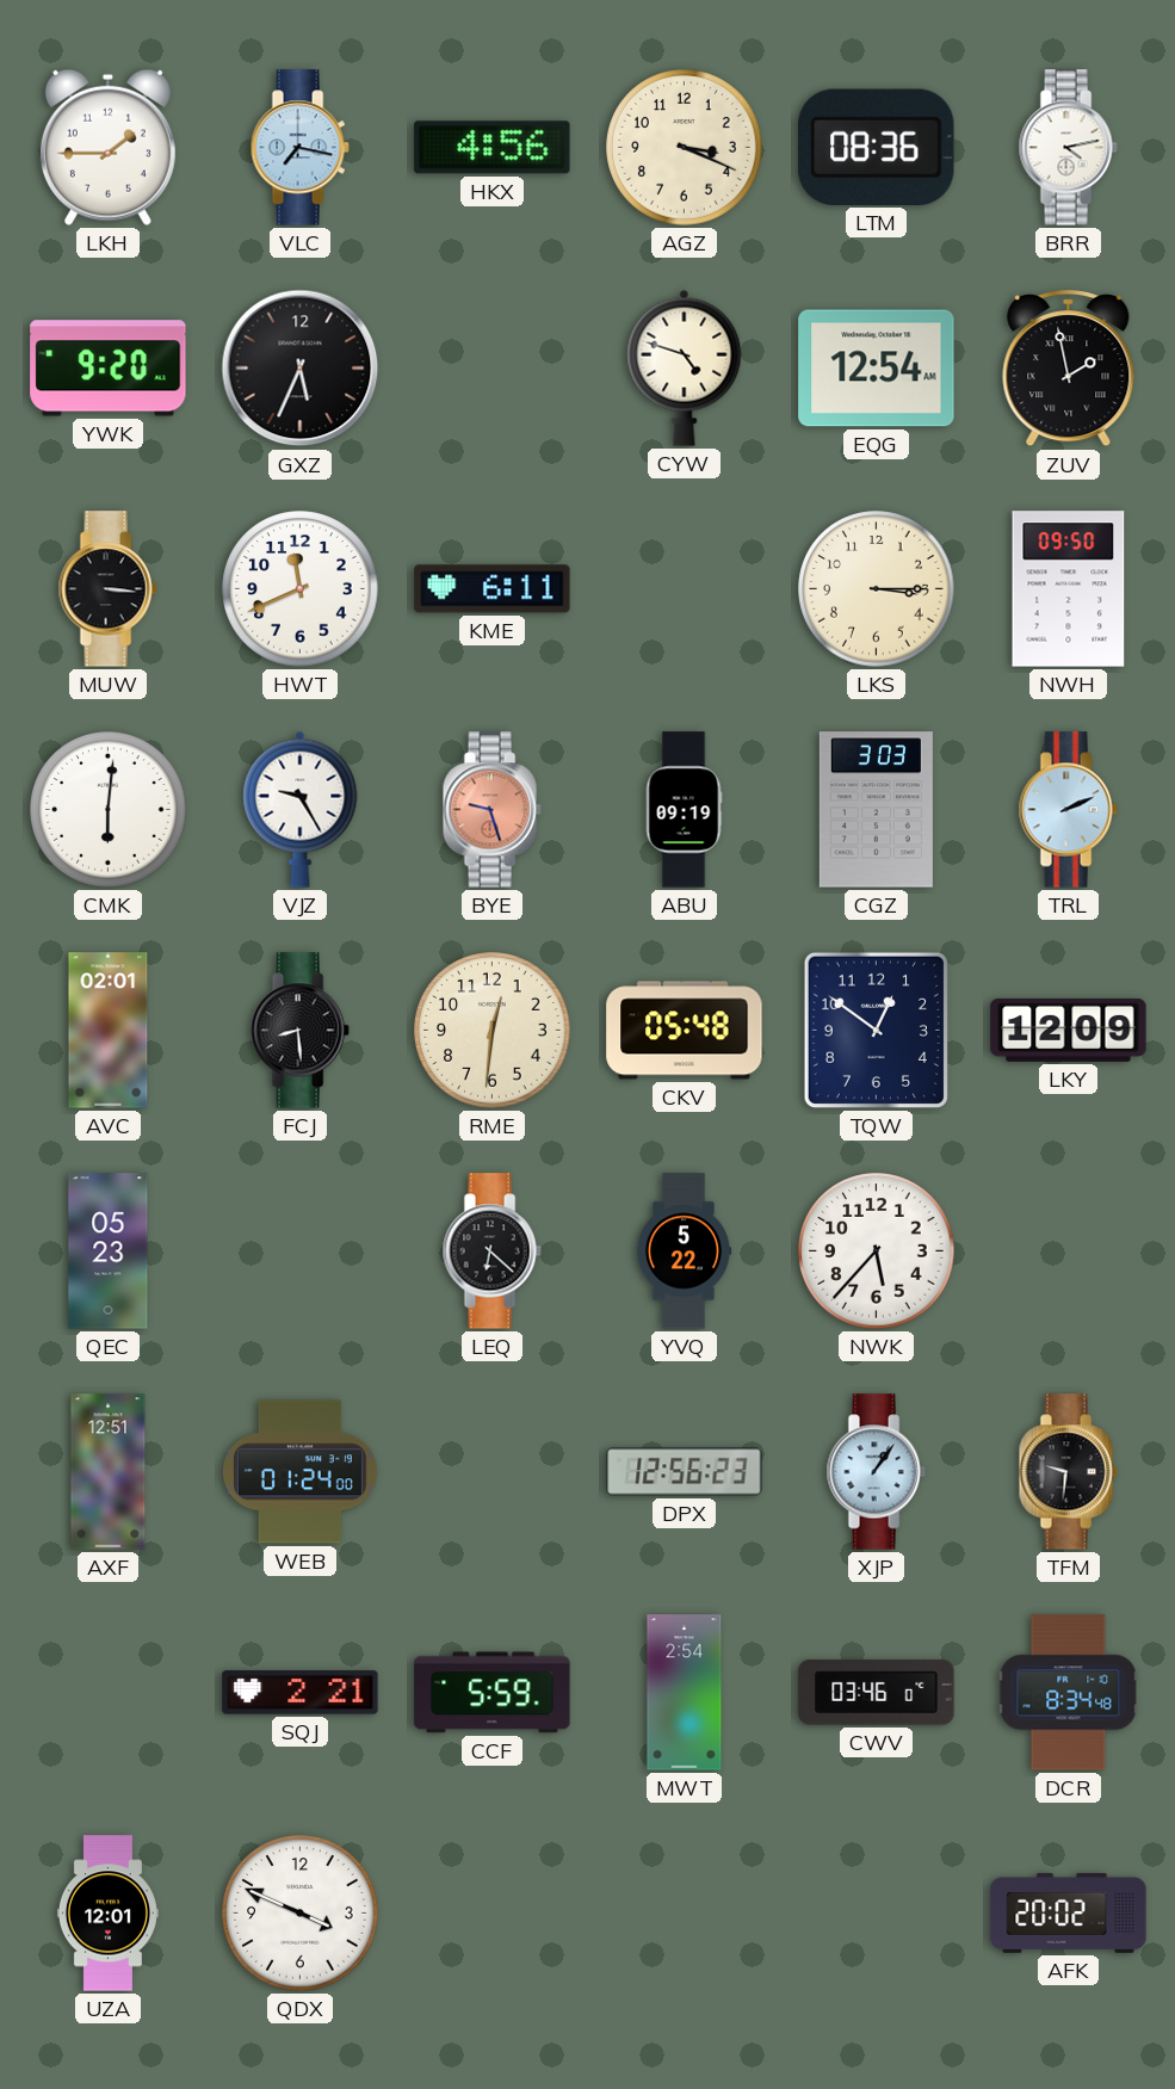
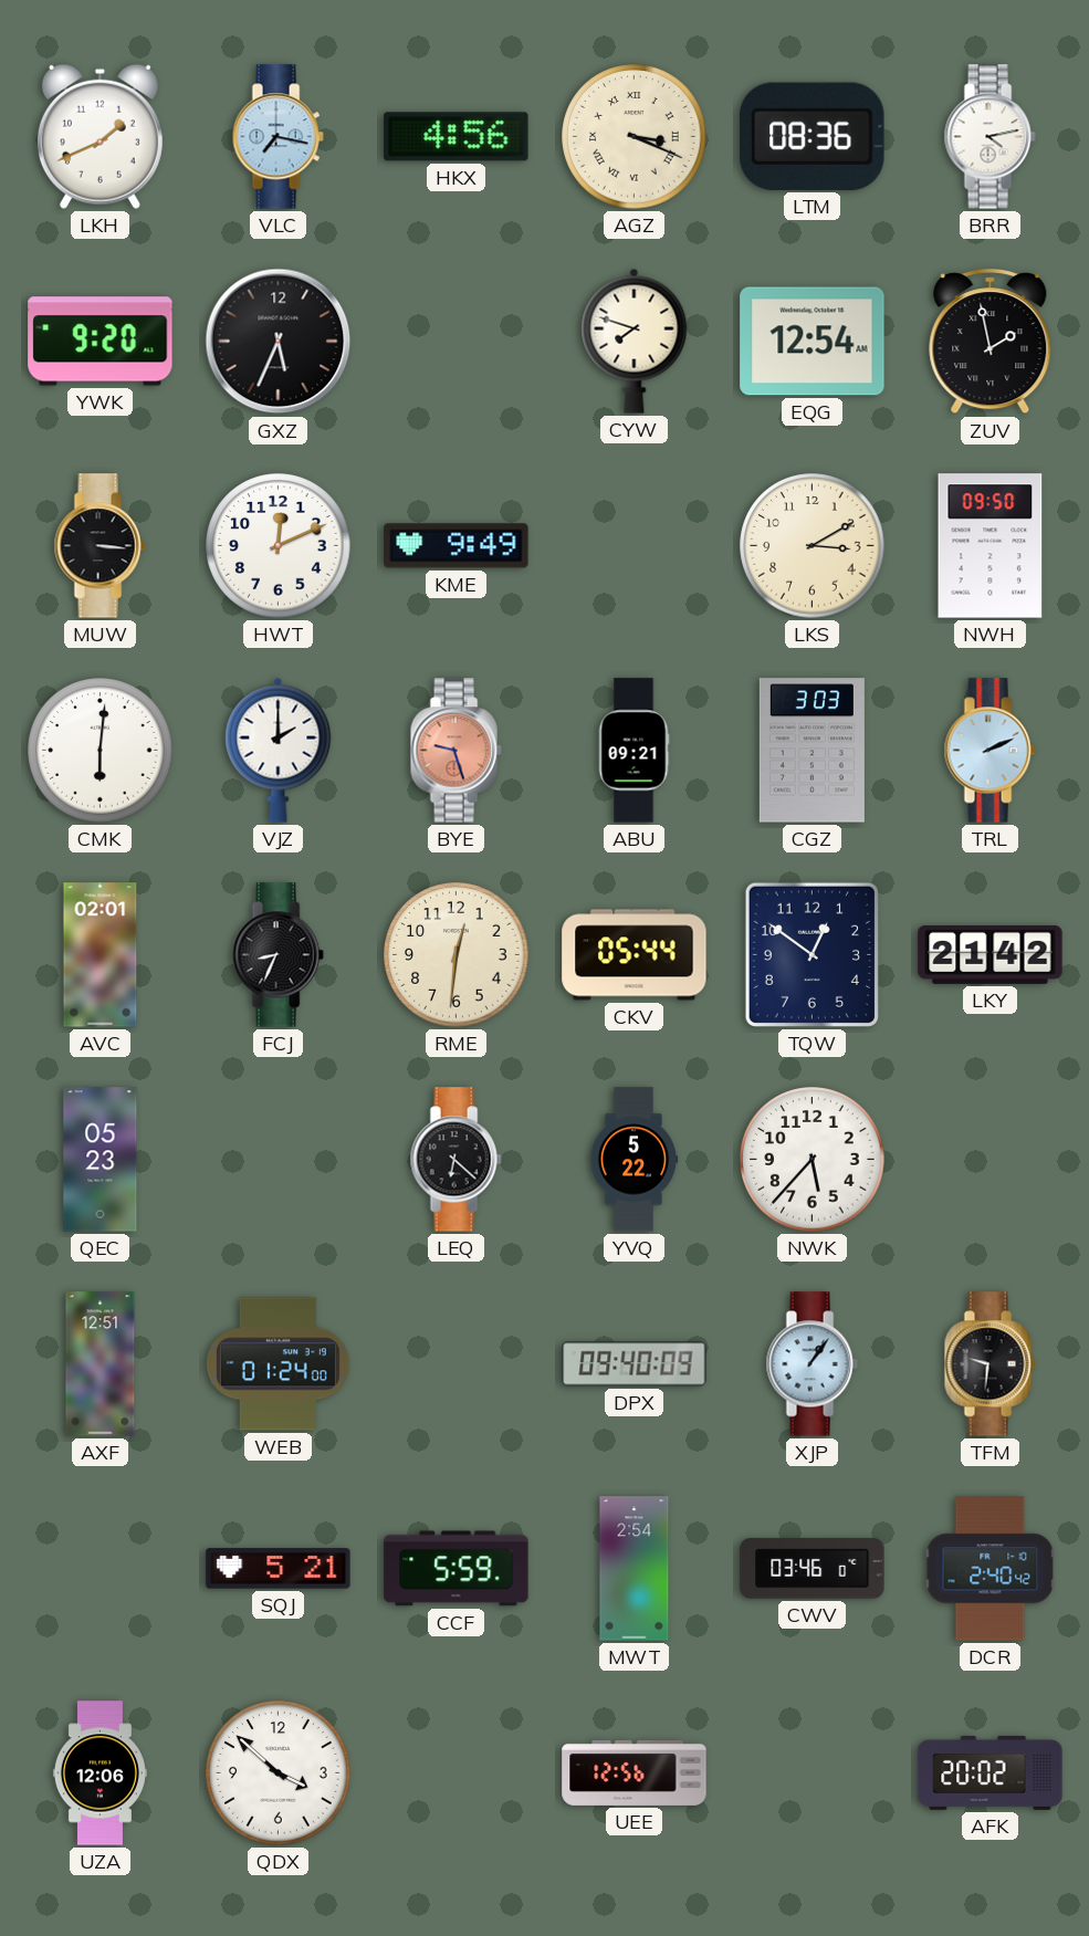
LKH: 1:45 -> 1:41 (100, 136)
AGZ numerals: Arabic -> Roman (635, 137)
CYW: 4:48 -> 7:48 (635, 341)
HWT: 11:41 -> 12:11 (279, 546)
KME: 6:11 -> 9:49 (457, 546)
LKS: 3:15 -> 3:10 (813, 546)
VJZ: 9:25 -> 2:00 (279, 750)
ABU: 09:19 -> 09:21 (633, 751)
FCJ: 8:29 -> 8:34 (278, 955)
CKV: 05:48 -> 05:44 (635, 955)
LKY: 12:09 -> 21:42 (991, 954)
DPX: 12:56 -> 09:40 (635, 1364)
SQJ: 2:21 -> 5:21 (279, 1569)
DCR: 8:34 -> 2:40 (991, 1569)
UZA: 12:01 -> 12:06 (100, 1773)
QDX: 3:49 -> 3:52 (279, 1773)
UEE: none -> 12:56 (635, 1772)
